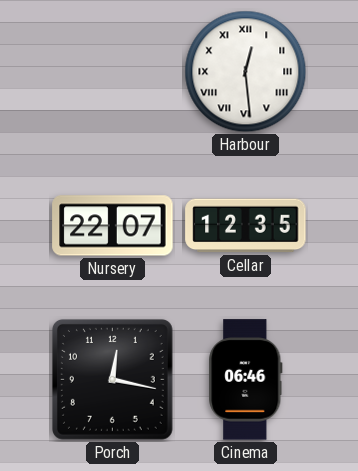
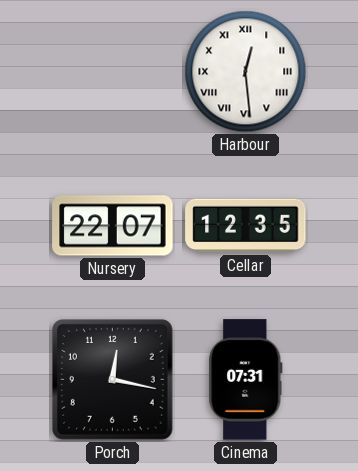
Cinema: 06:46 -> 07:31 (246, 380)
